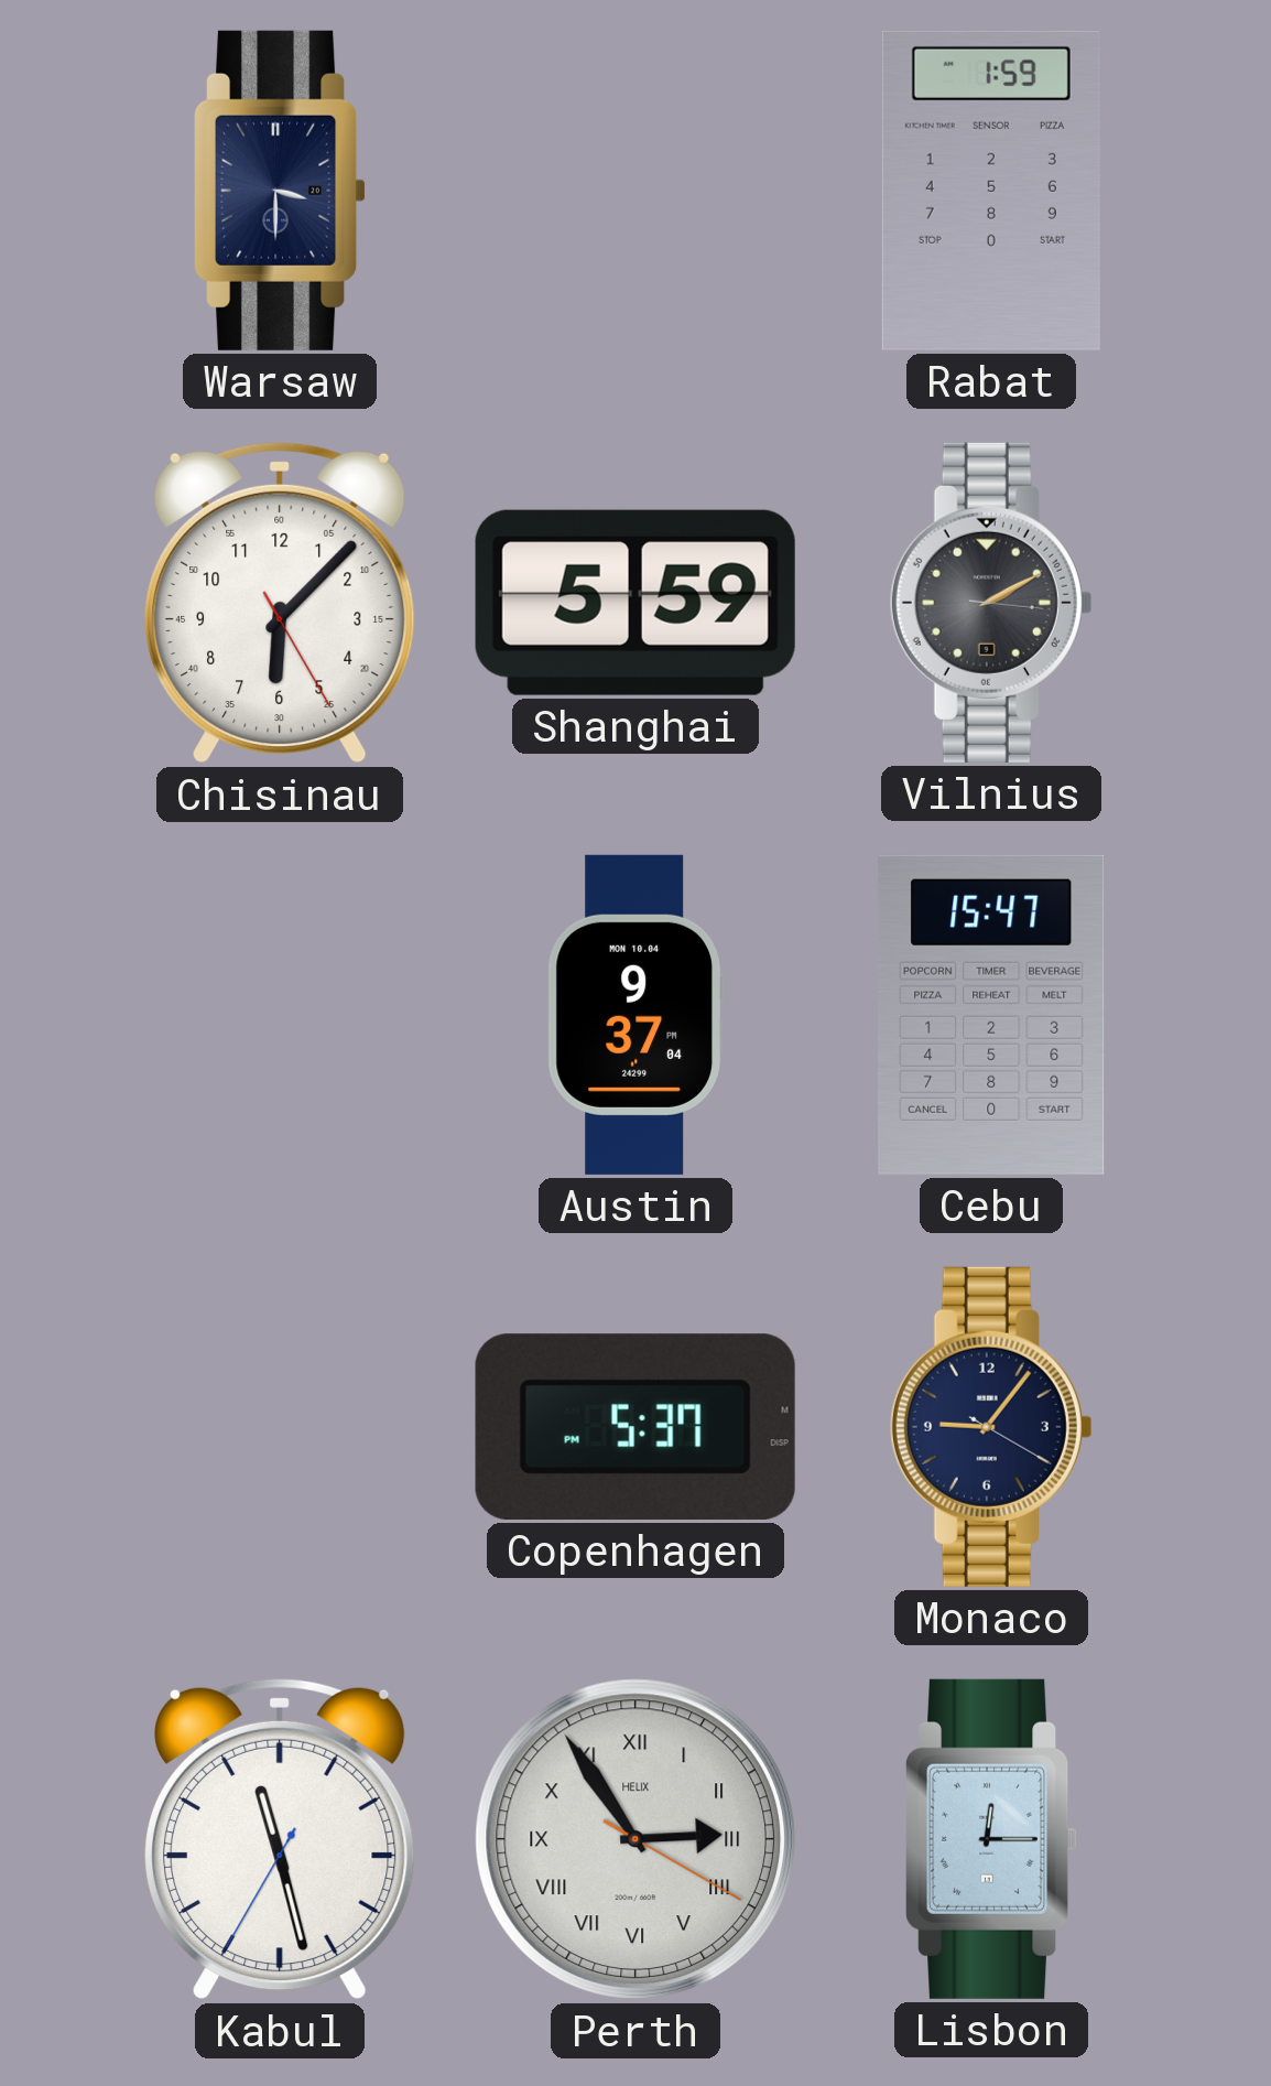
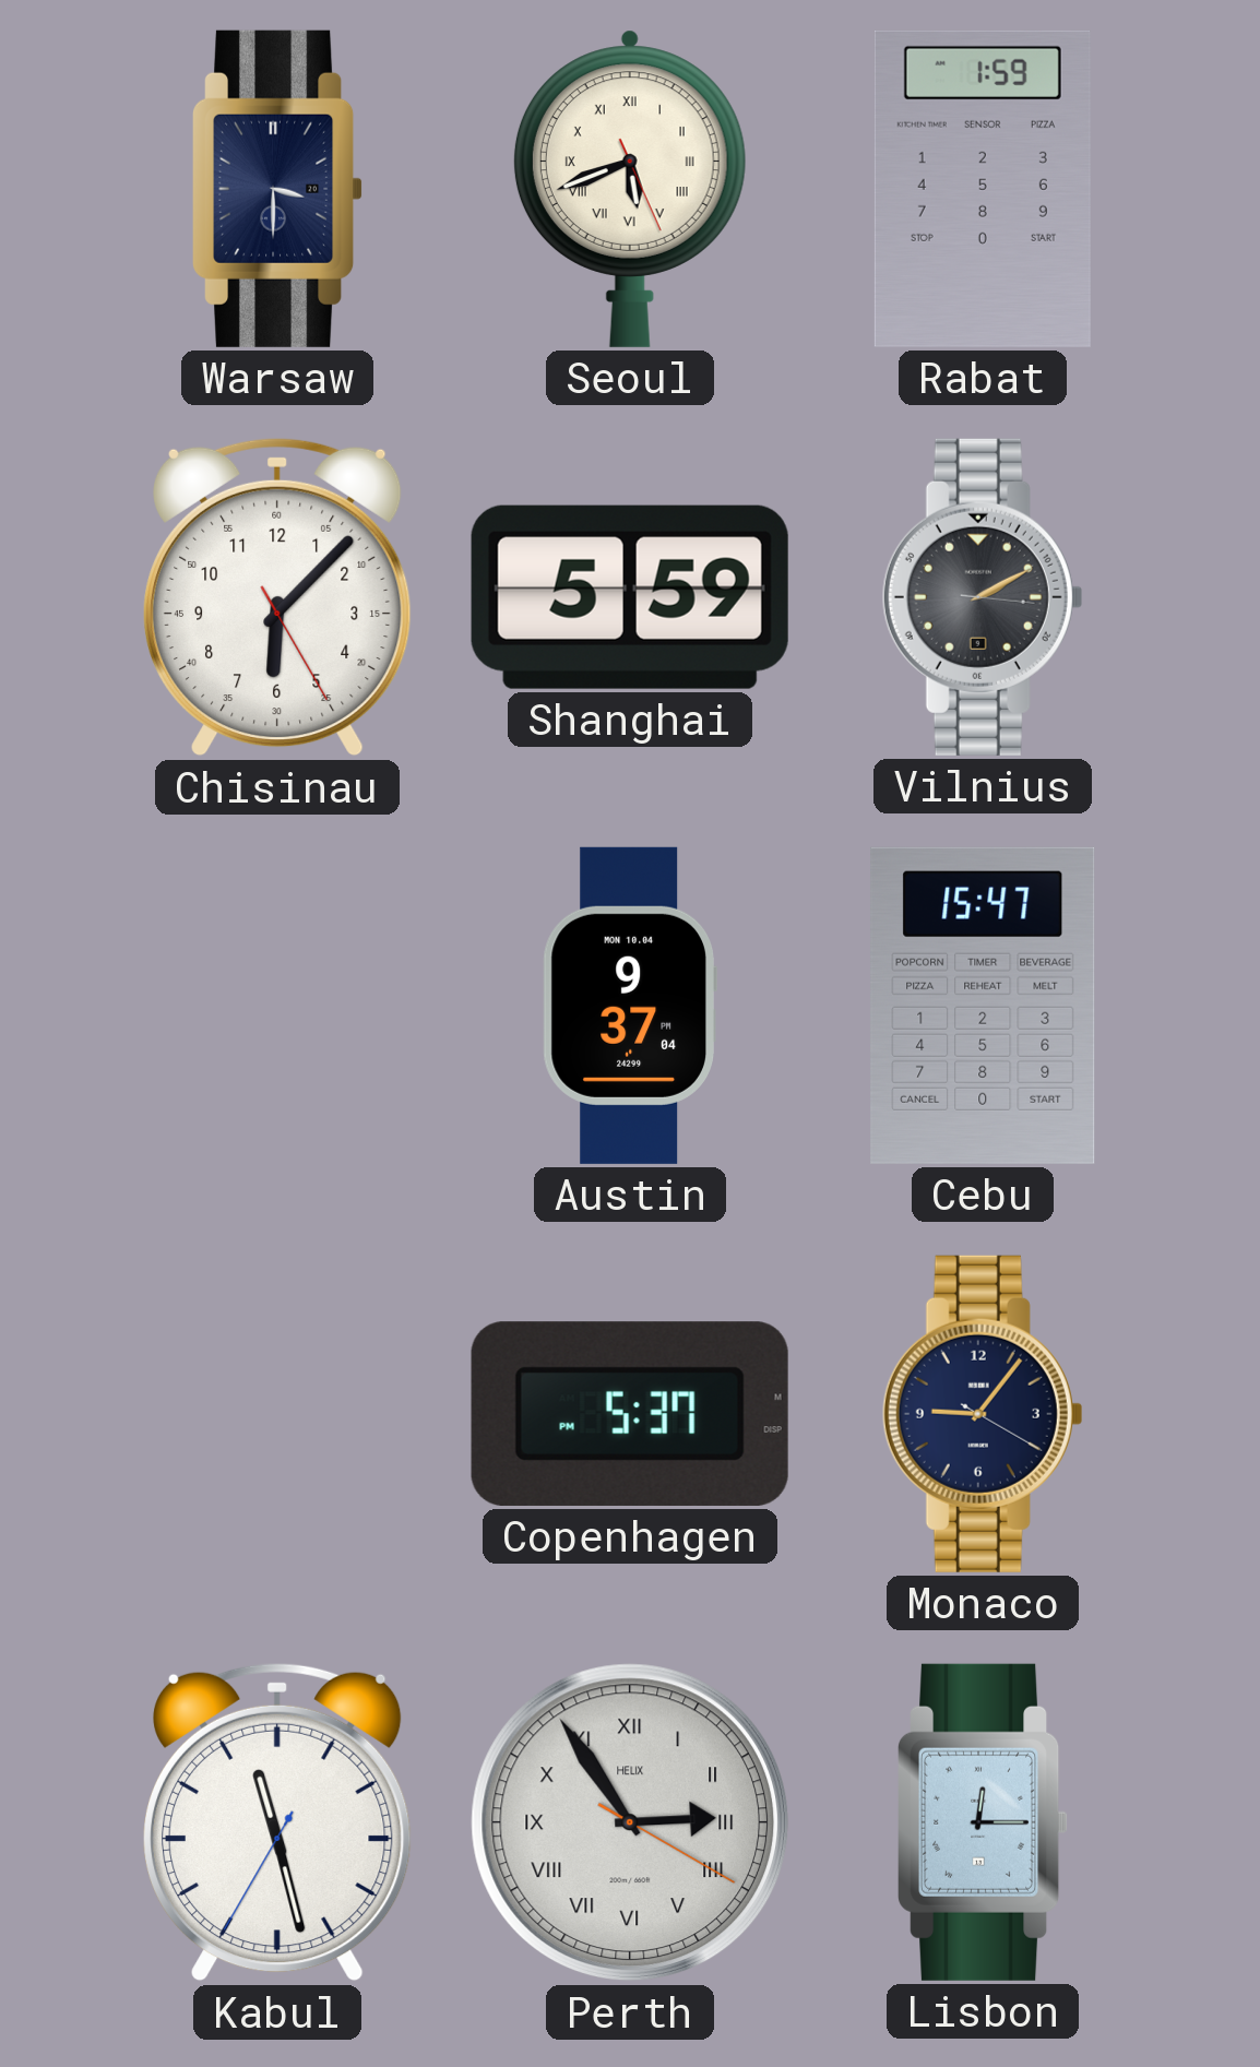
Seoul: none -> 5:41 (630, 189)
